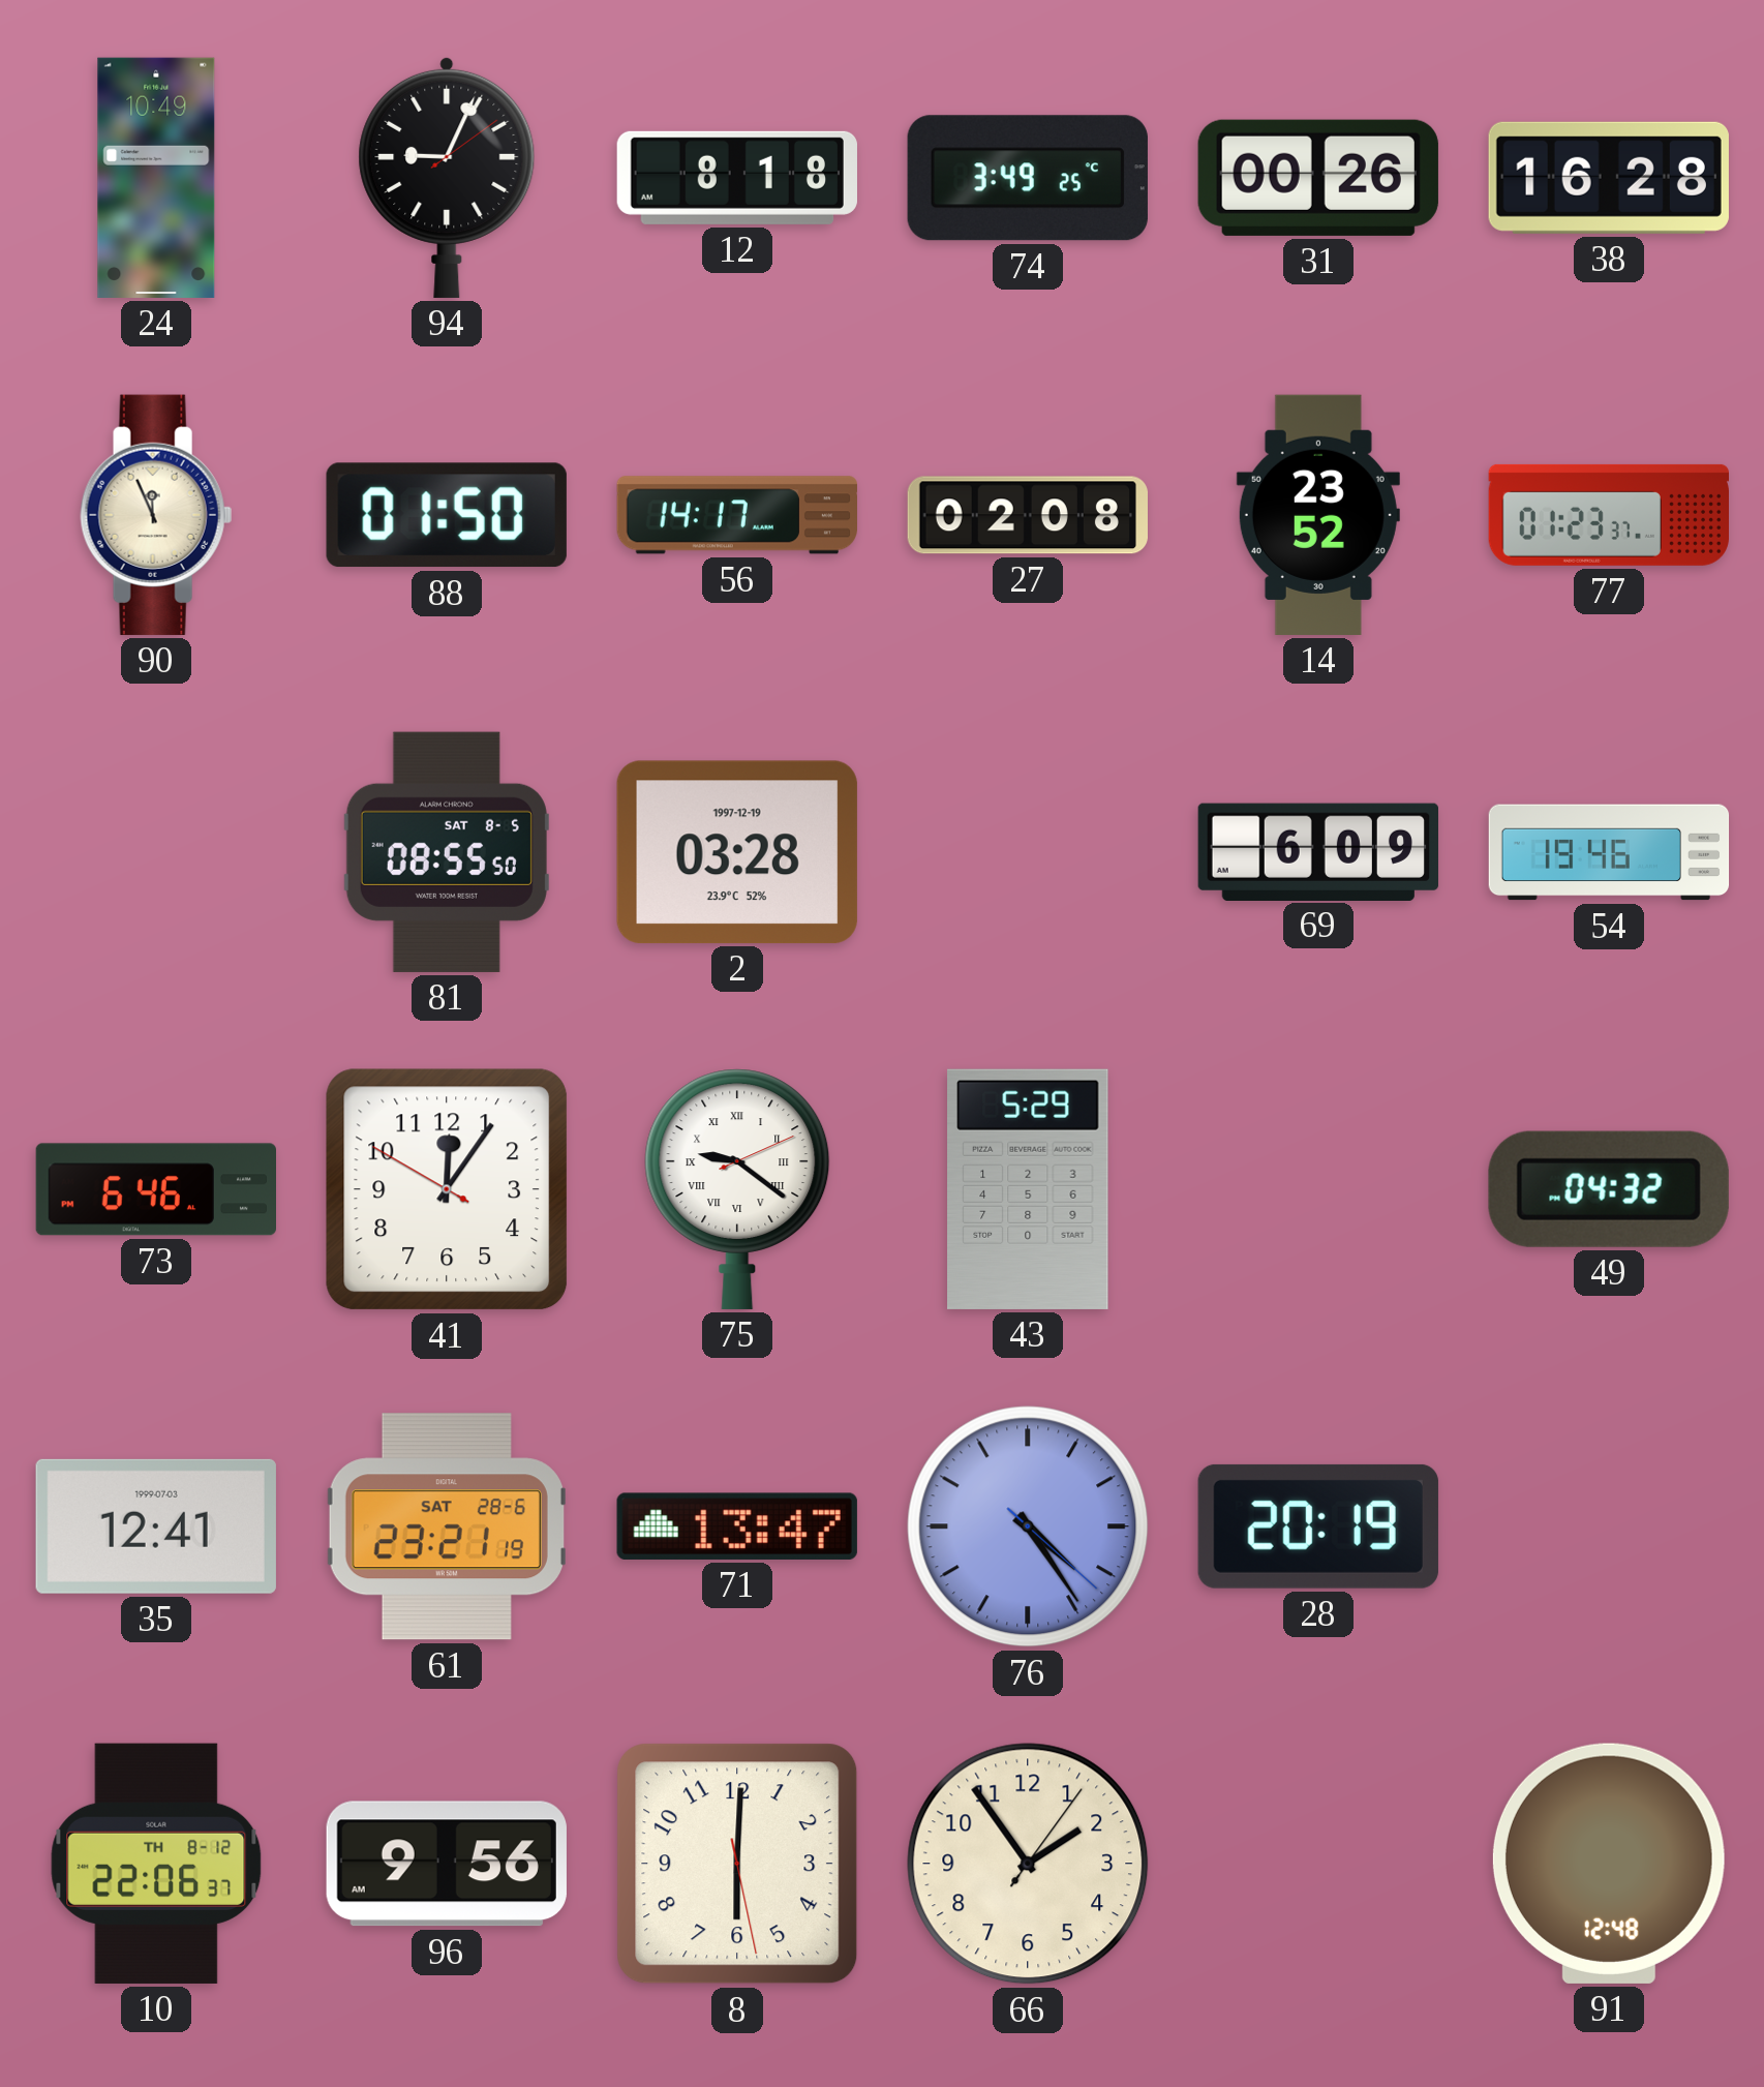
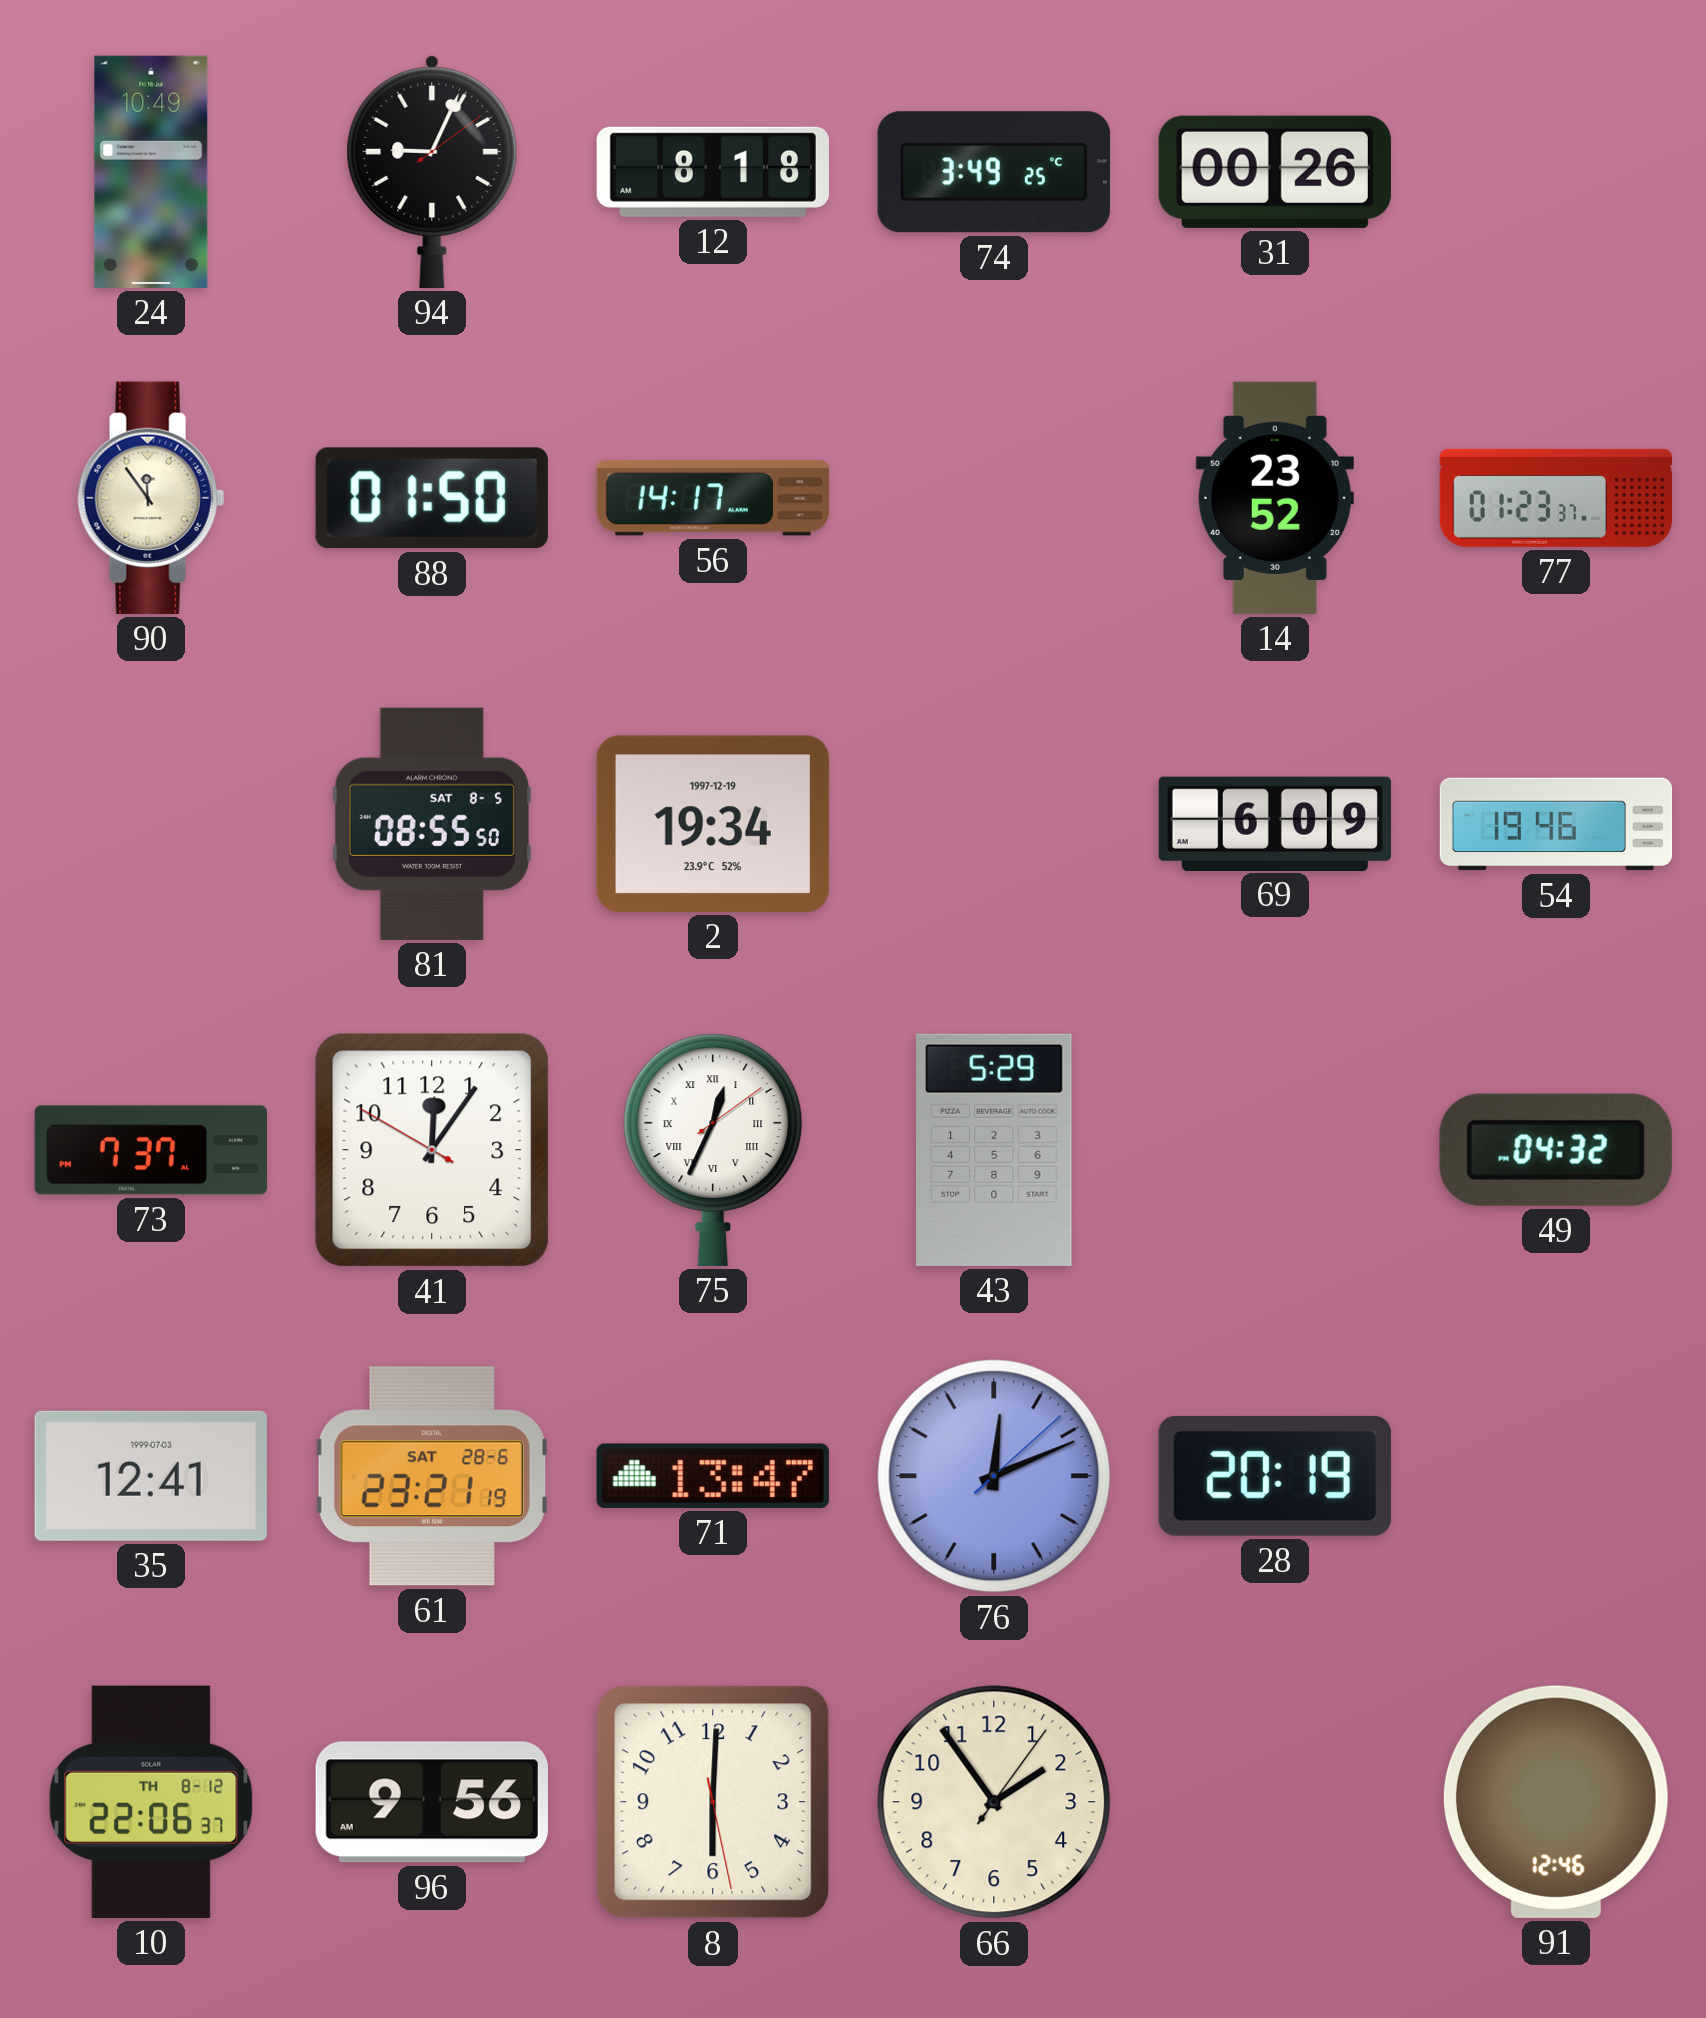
38: 16:28 -> none (1609, 178)
90: 11:56 -> 11:54 (151, 498)
27: 02:08 -> none (1028, 515)
2: 03:28 -> 19:34 (713, 824)
73: 6:46 -> 7:37 (150, 1150)
75: 9:21 -> 12:34 (713, 1150)
76: 4:24 -> 12:11 (994, 1476)
91: 12:48 -> 12:46 (1556, 1802)
